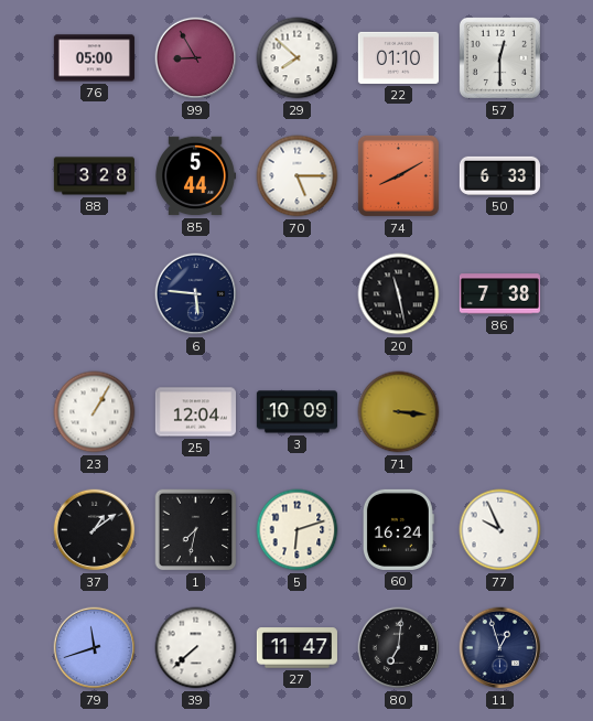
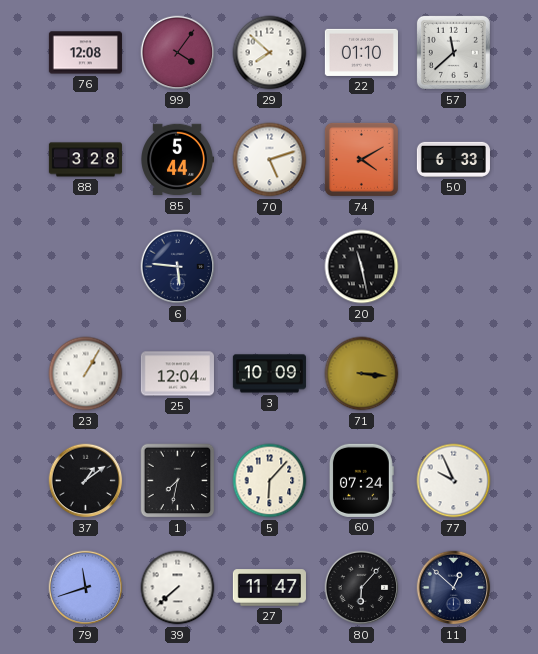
76: 05:00 -> 12:08 (85, 53)
99: 8:55 -> 4:06 (178, 53)
57: 12:30 -> 11:38 (453, 52)
70: 5:15 -> 5:12 (270, 160)
74: 8:10 -> 4:10 (361, 159)
86: 7:38 -> none (499, 294)
5: 6:12 -> 6:07 (270, 481)
60: 16:24 -> 07:24 (361, 480)
80: 7:01 -> 6:07 (362, 588)
11: 12:57 -> 12:52 (454, 588)
